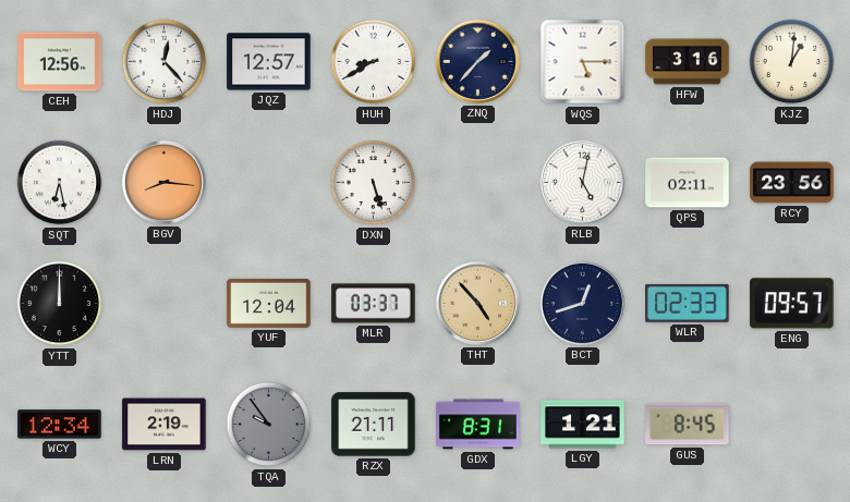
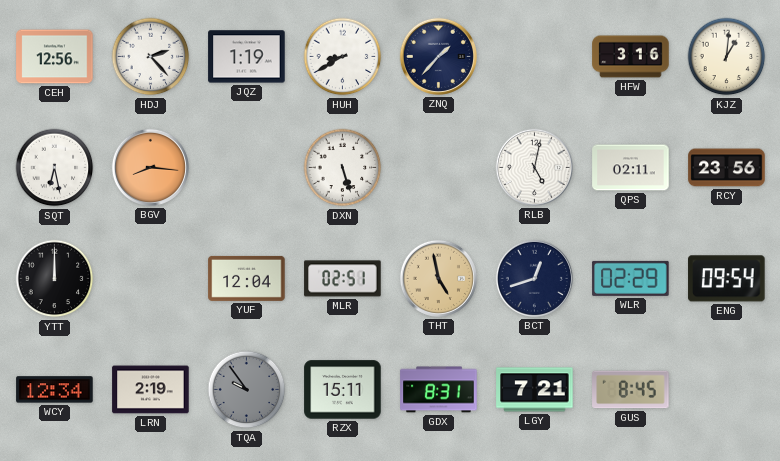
HDJ: 12:23 -> 2:23 (151, 57)
JQZ: 12:57 -> 1:19 (247, 57)
WQS: 5:15 -> none (583, 62)
MLR: 03:37 -> 02:51 (343, 279)
THT: 4:53 -> 4:58 (438, 278)
WLR: 02:33 -> 02:29 (631, 278)
ENG: 09:57 -> 09:54 (727, 279)
RZX: 21:11 -> 15:11 (343, 390)
LGY: 1:21 -> 7:21 (535, 390)
